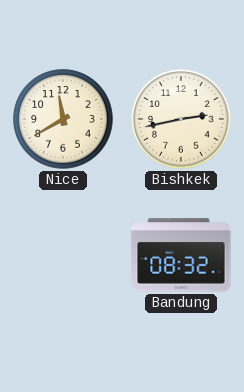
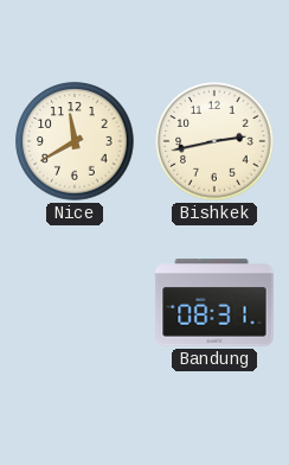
Bandung: 08:32 -> 08:31 (214, 302)
